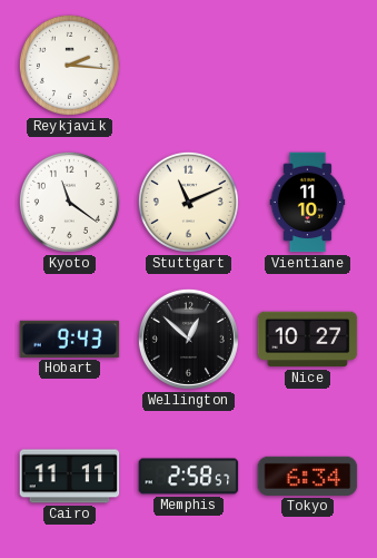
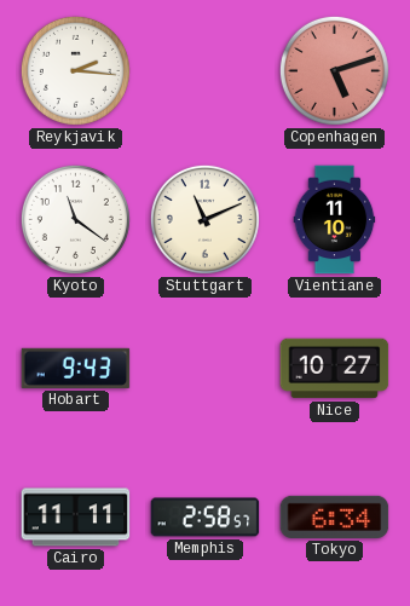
Copenhagen: none -> 5:12 (334, 70)
Wellington: 12:52 -> none (188, 339)
